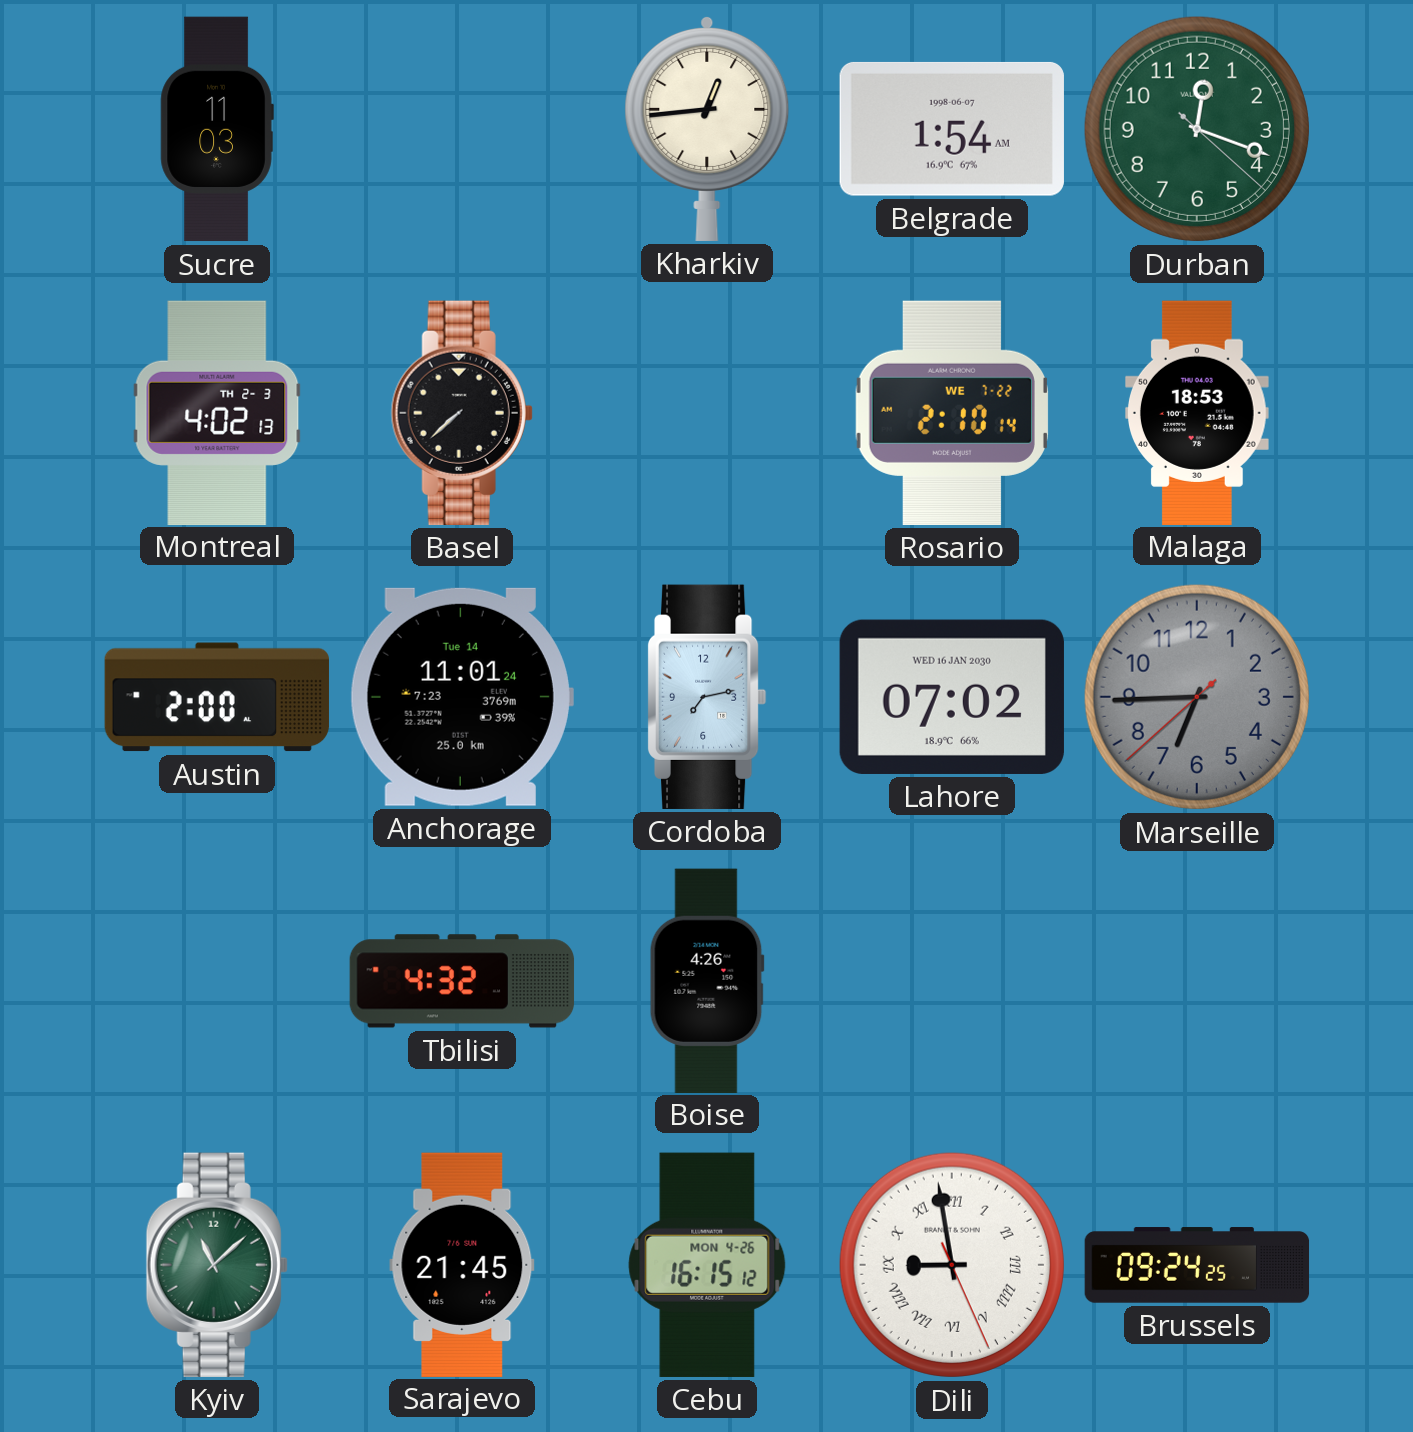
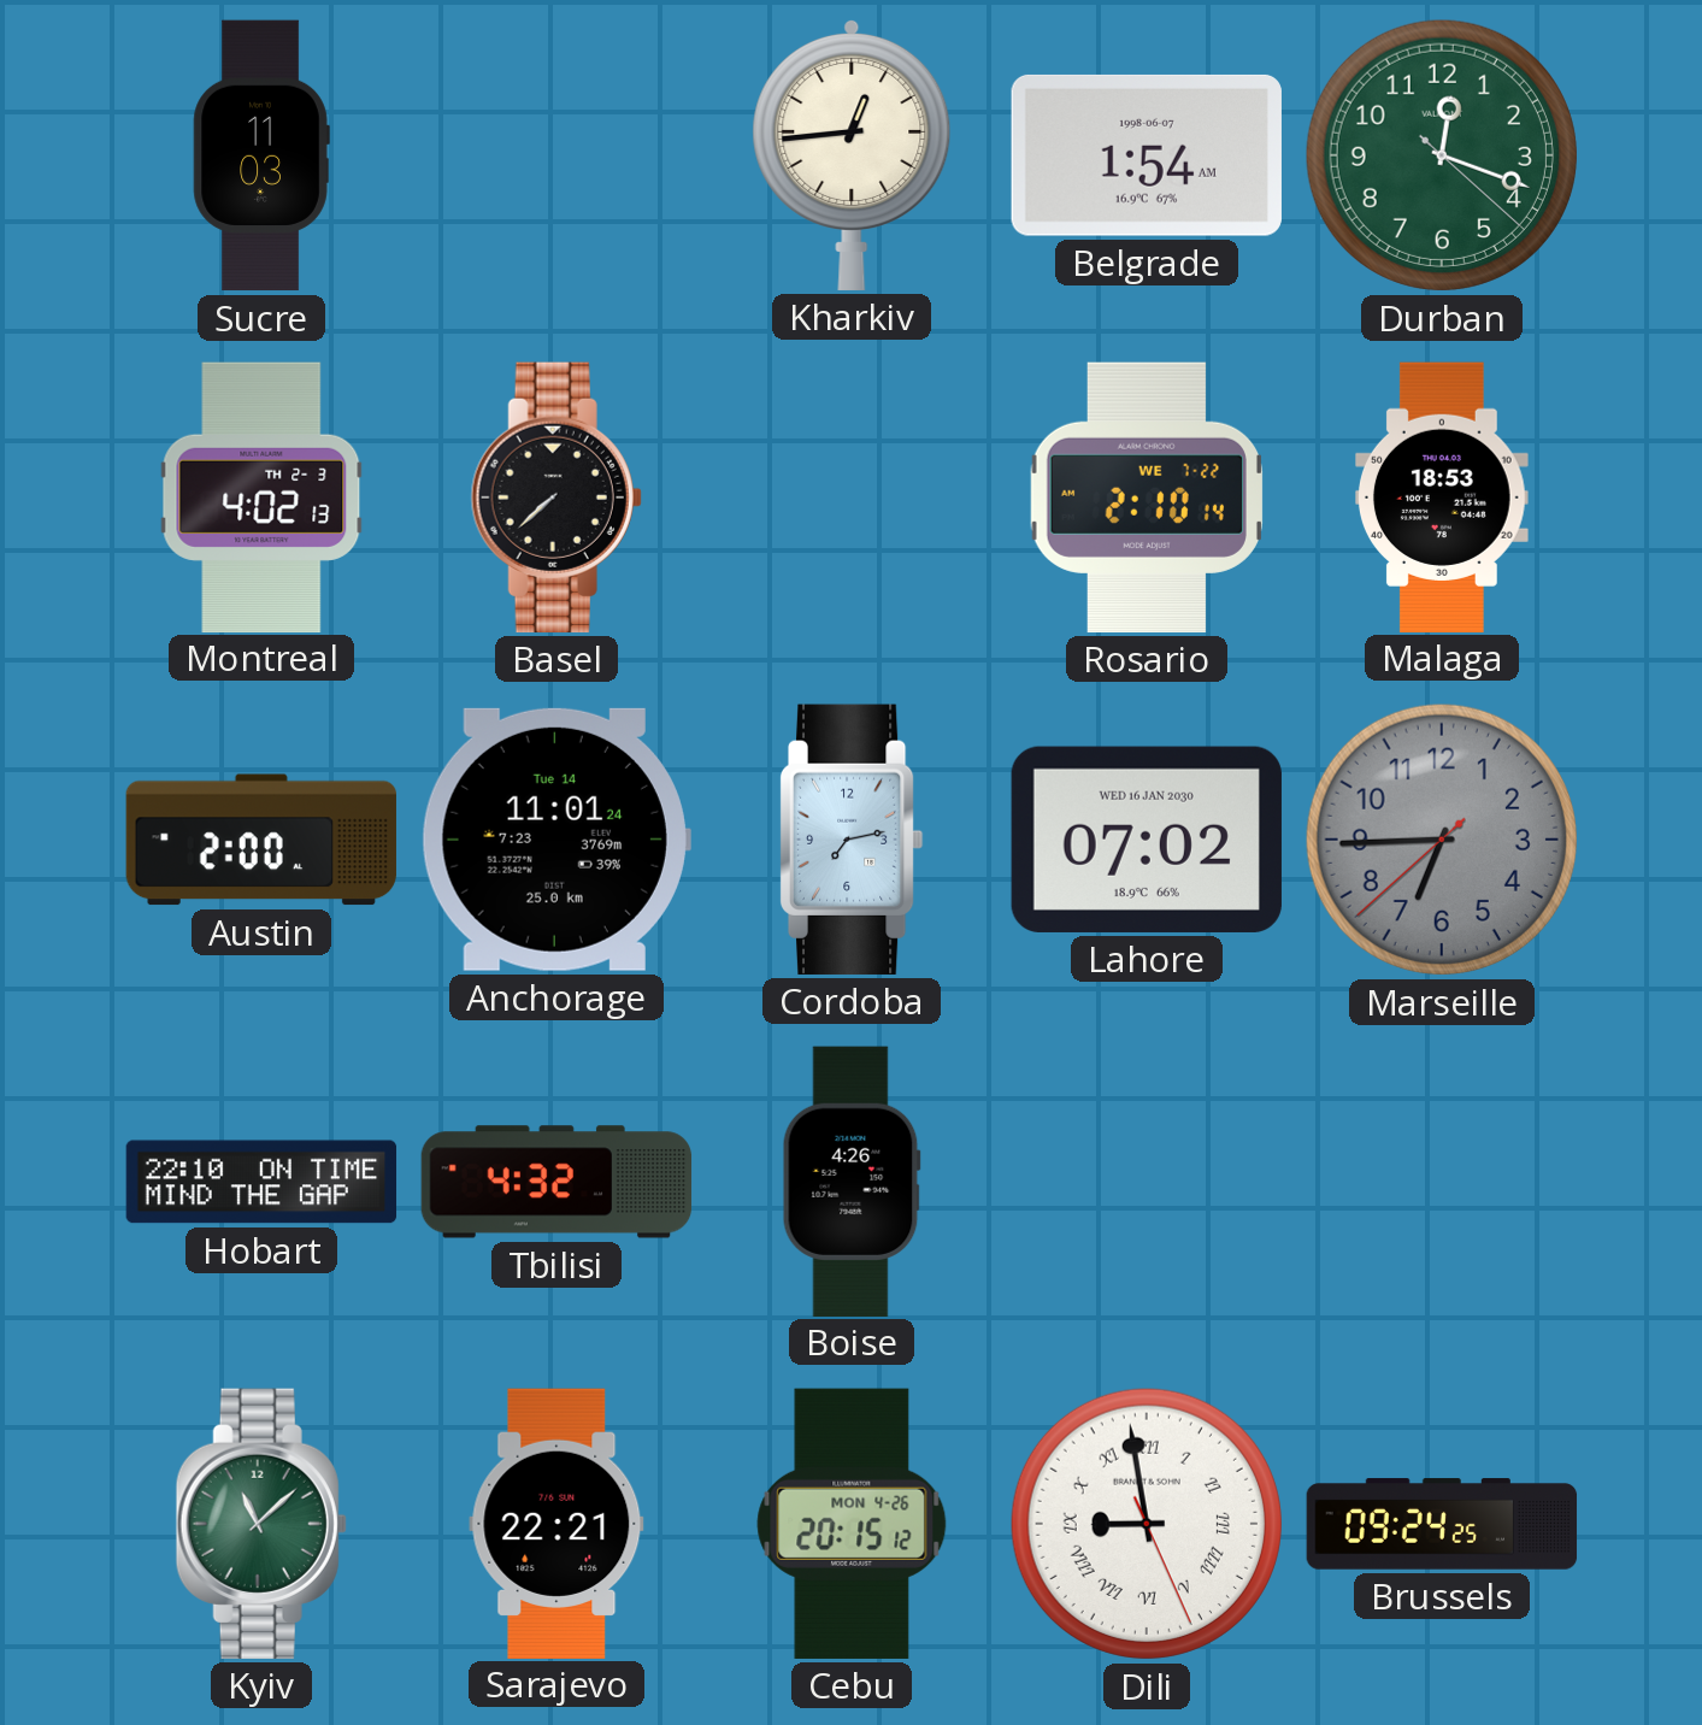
Hobart: none -> 22:10 (261, 1182)
Sarajevo: 21:45 -> 22:21 (556, 1523)
Cebu: 16:15 -> 20:15 (852, 1524)
